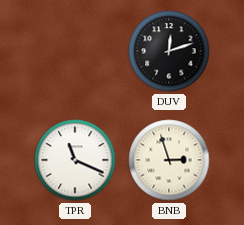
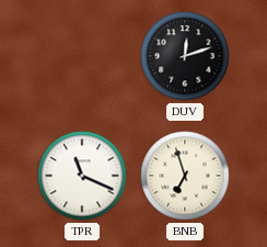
BNB: 2:57 -> 6:57 (185, 176)
